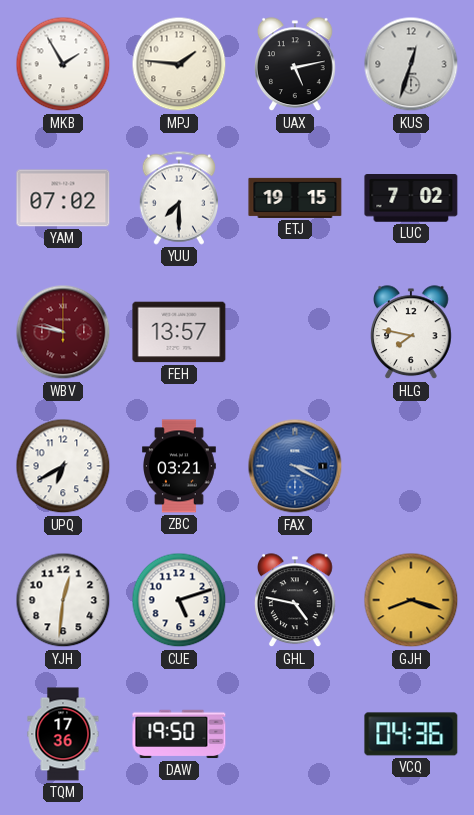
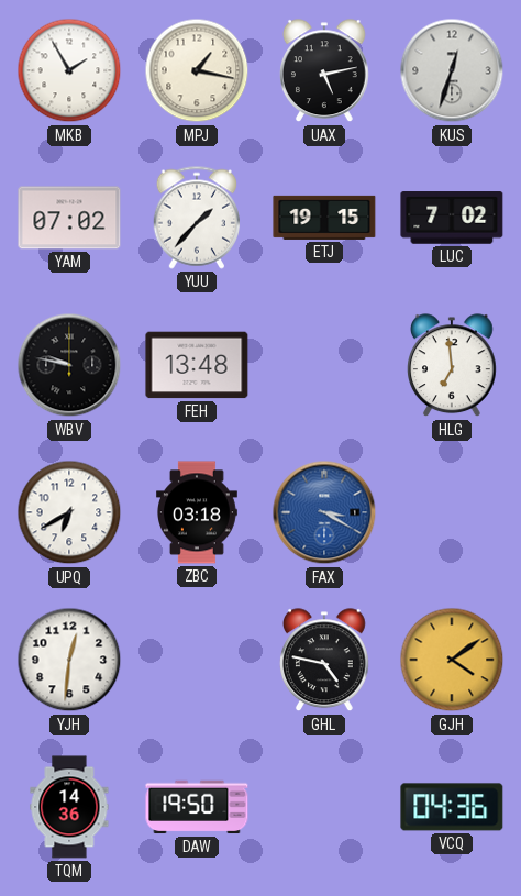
MPJ: 1:46 -> 1:17 (197, 70)
YUU: 7:30 -> 1:37 (196, 218)
WBV dial: burgundy -> black (69, 365)
FEH: 13:57 -> 13:48 (197, 365)
HLG: 7:47 -> 6:59 (453, 366)
ZBC: 03:21 -> 03:18 (198, 512)
CUE: 5:12 -> none (179, 600)
GJH: 8:18 -> 4:09 (452, 660)
TQM: 17:36 -> 14:36 (69, 807)
